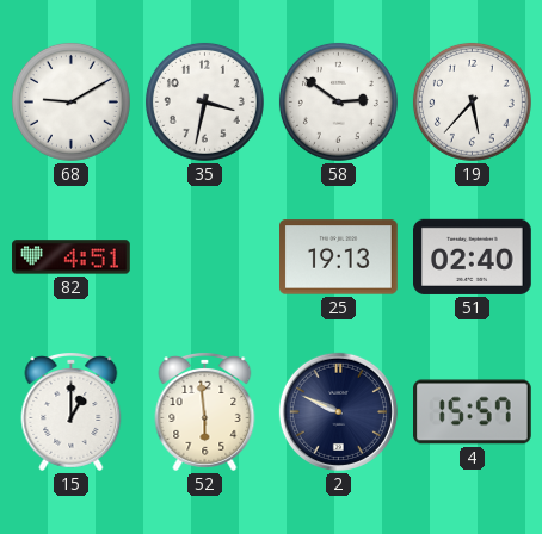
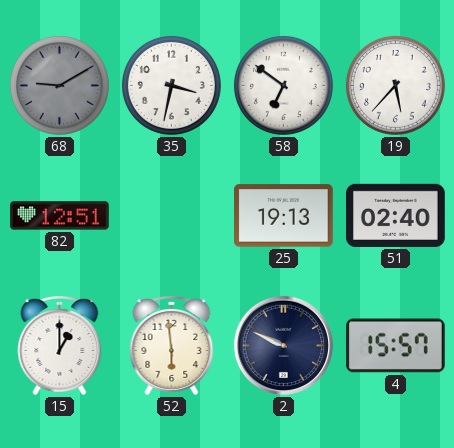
68 dial: white -> grey (59, 85)
58: 2:51 -> 6:51 (283, 85)
82: 4:51 -> 12:51 (60, 216)
